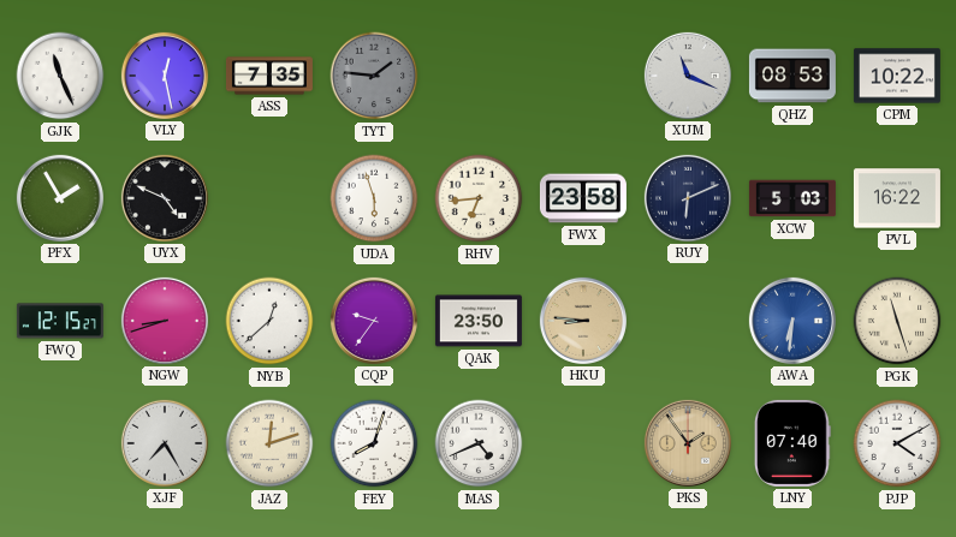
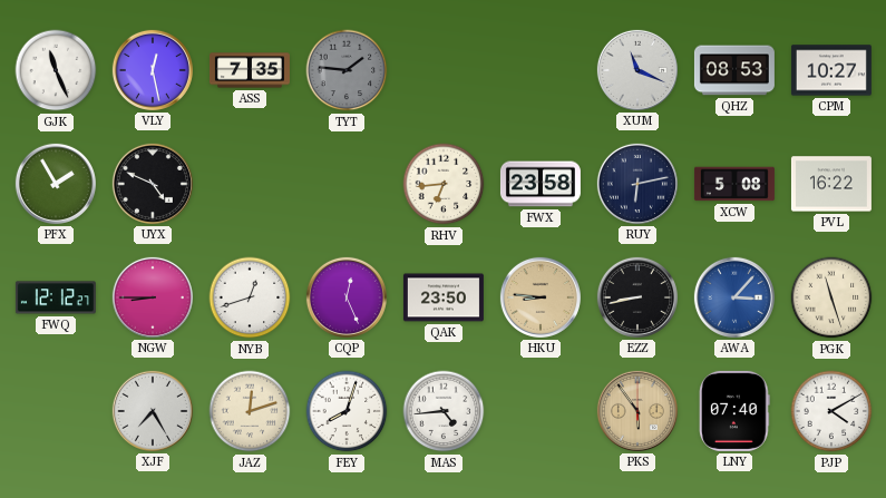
CPM: 10:22 -> 10:27 (831, 70)
UDA: 5:57 -> none (374, 198)
RUY: 6:11 -> 6:13 (637, 184)
XCW: 5:03 -> 5:08 (734, 184)
FWQ: 12:15 -> 12:12 (56, 297)
NGW: 8:42 -> 8:45 (153, 297)
NYB: 12:38 -> 12:42 (250, 297)
CQP: 9:36 -> 12:26 (347, 297)
EZZ: none -> 8:43 (637, 297)
AWA: 6:31 -> 3:07 (734, 297)
MAS: 4:41 -> 4:44 (444, 411)
PKS: 1:54 -> 5:54 (637, 411)
